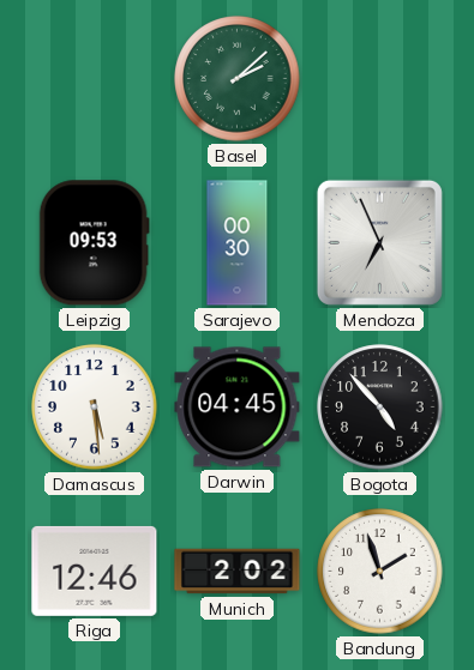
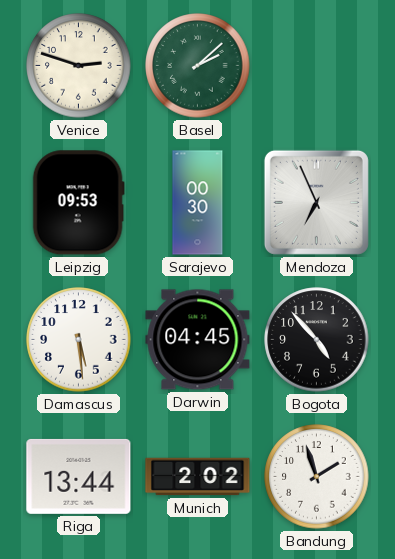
Venice: none -> 2:48 (79, 66)
Riga: 12:46 -> 13:44 (79, 476)
